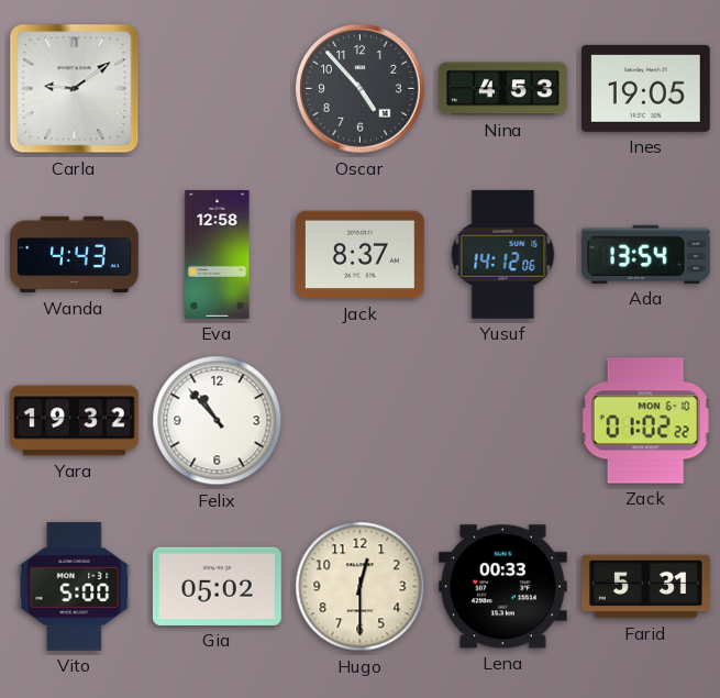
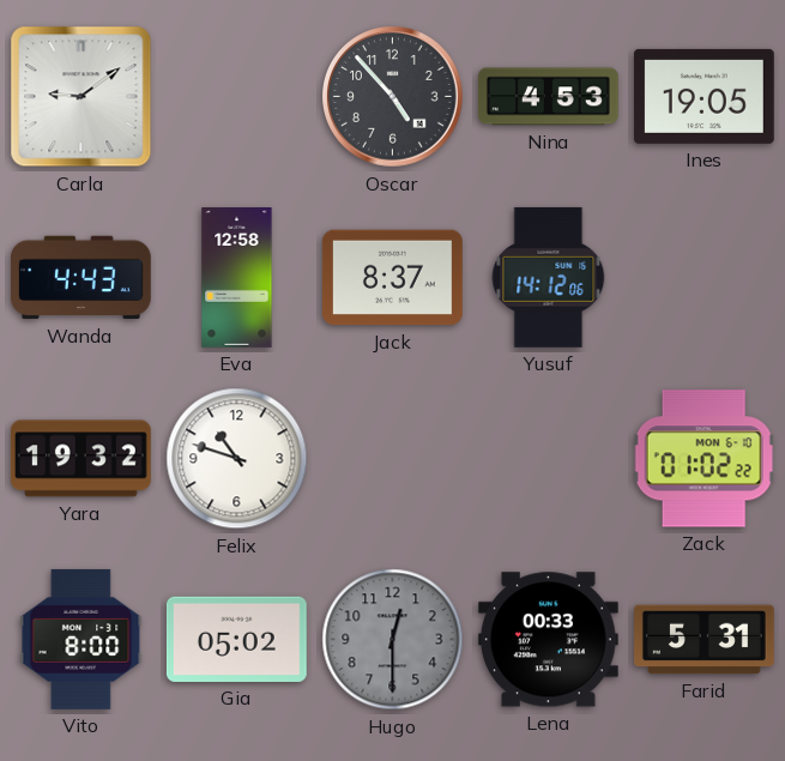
Ada: 13:54 -> none (645, 254)
Felix: 10:53 -> 10:48 (237, 459)
Vito: 5:00 -> 8:00 (81, 639)
Hugo dial: cream -> grey (393, 640)
